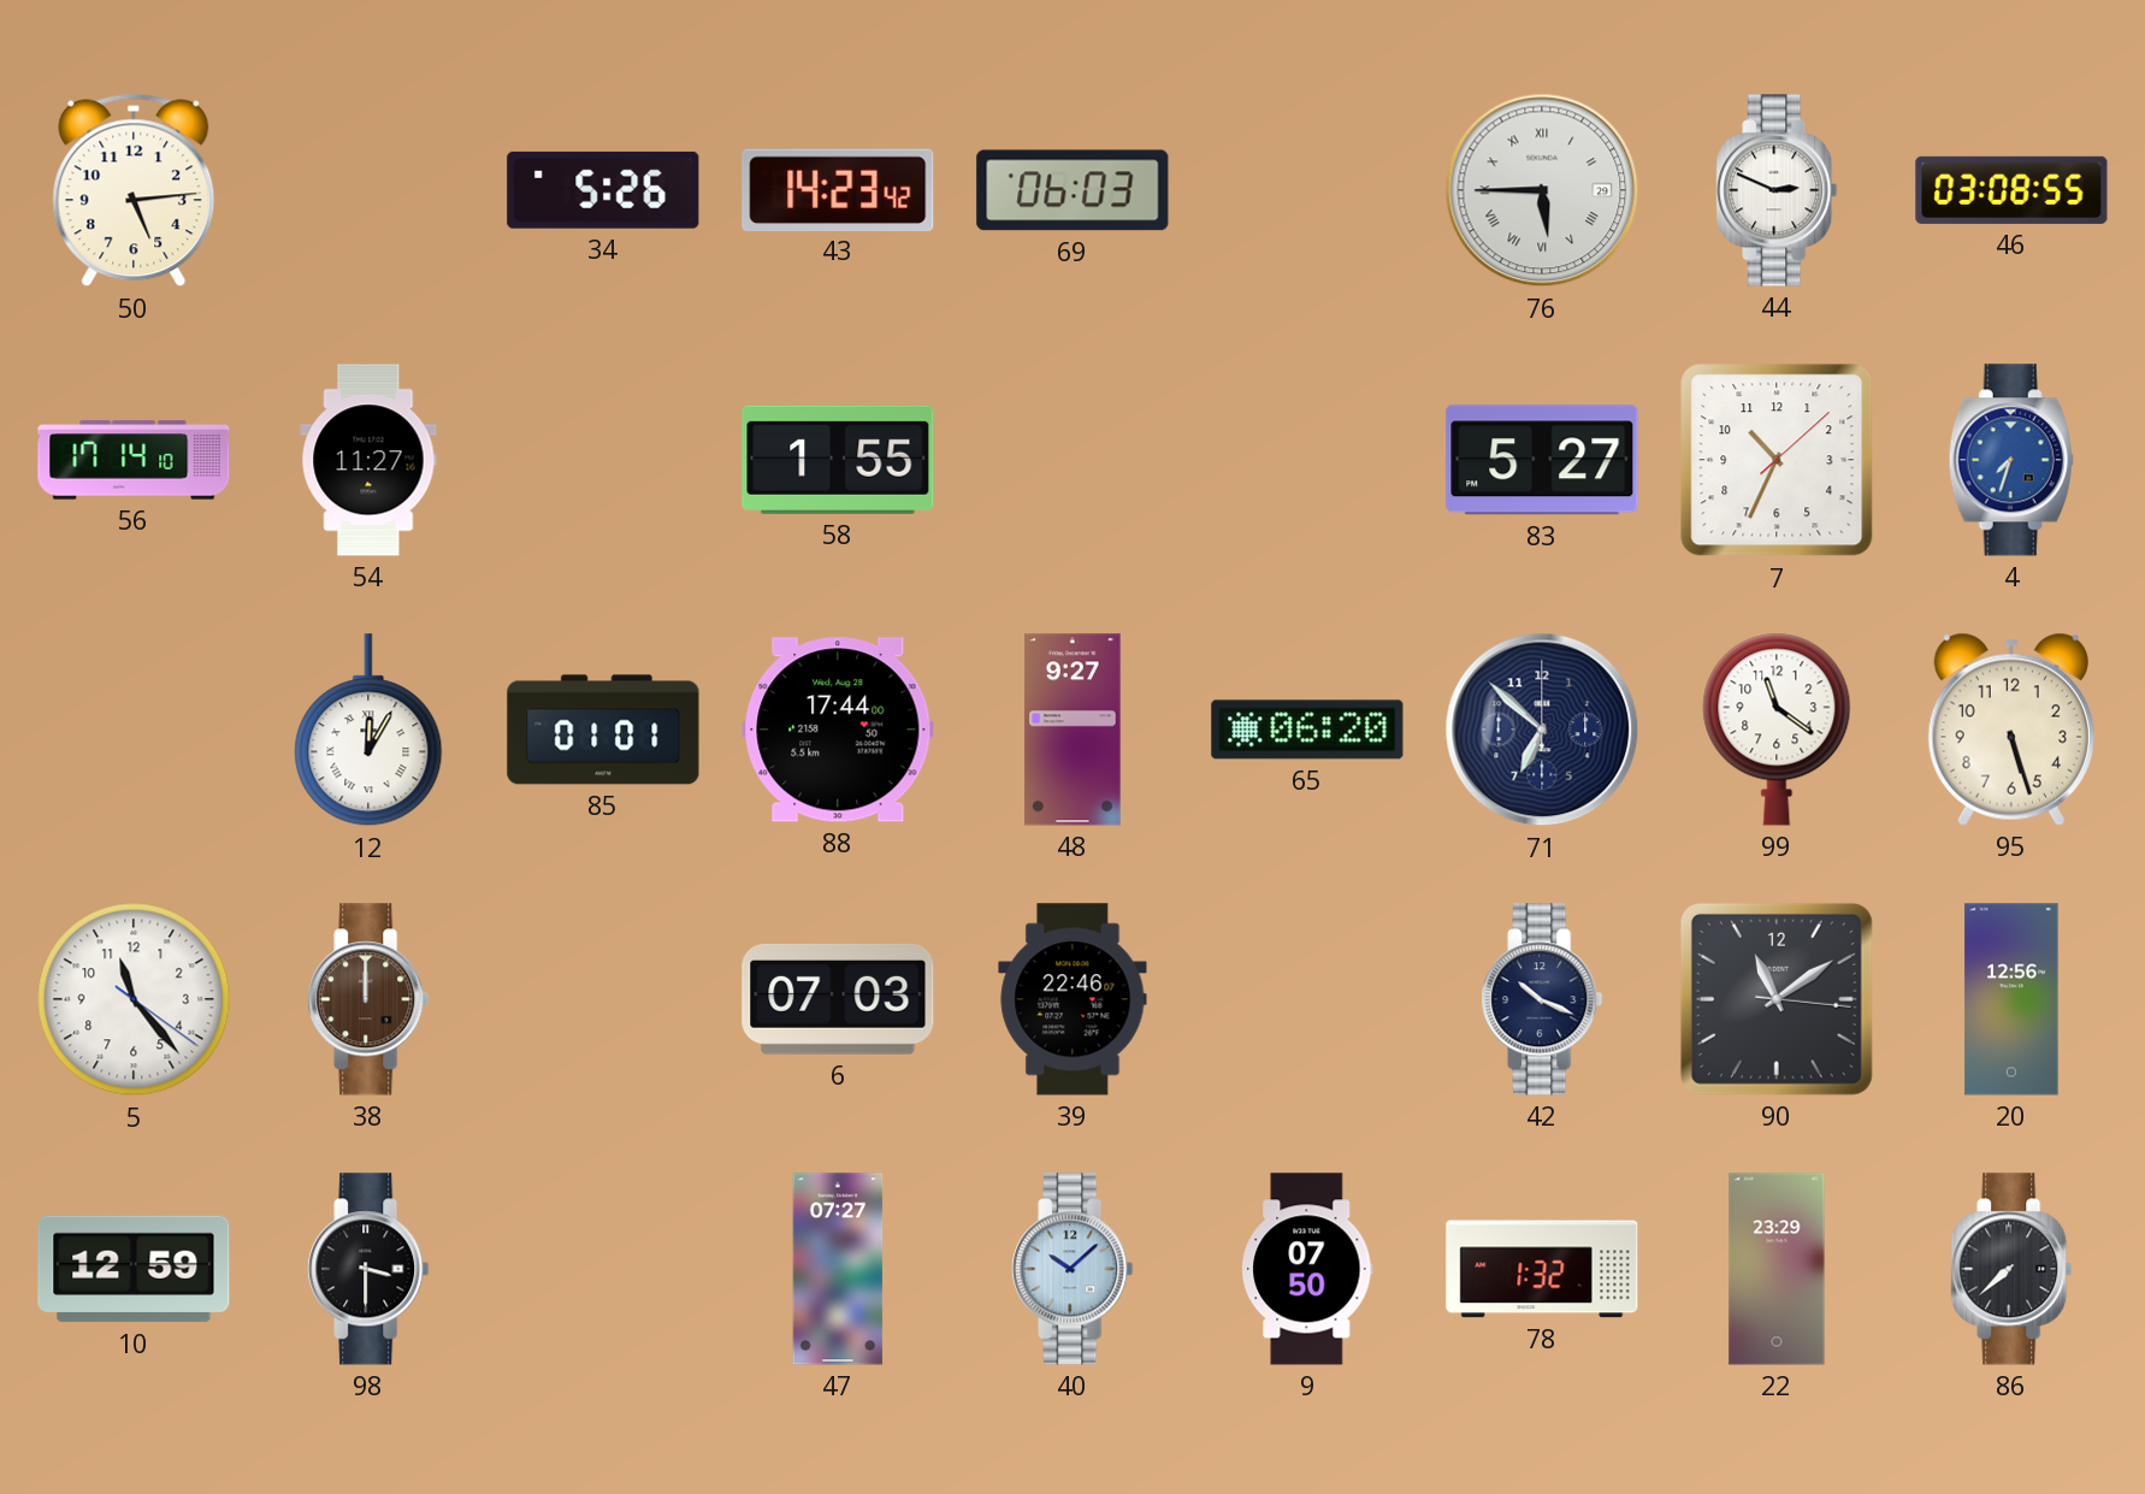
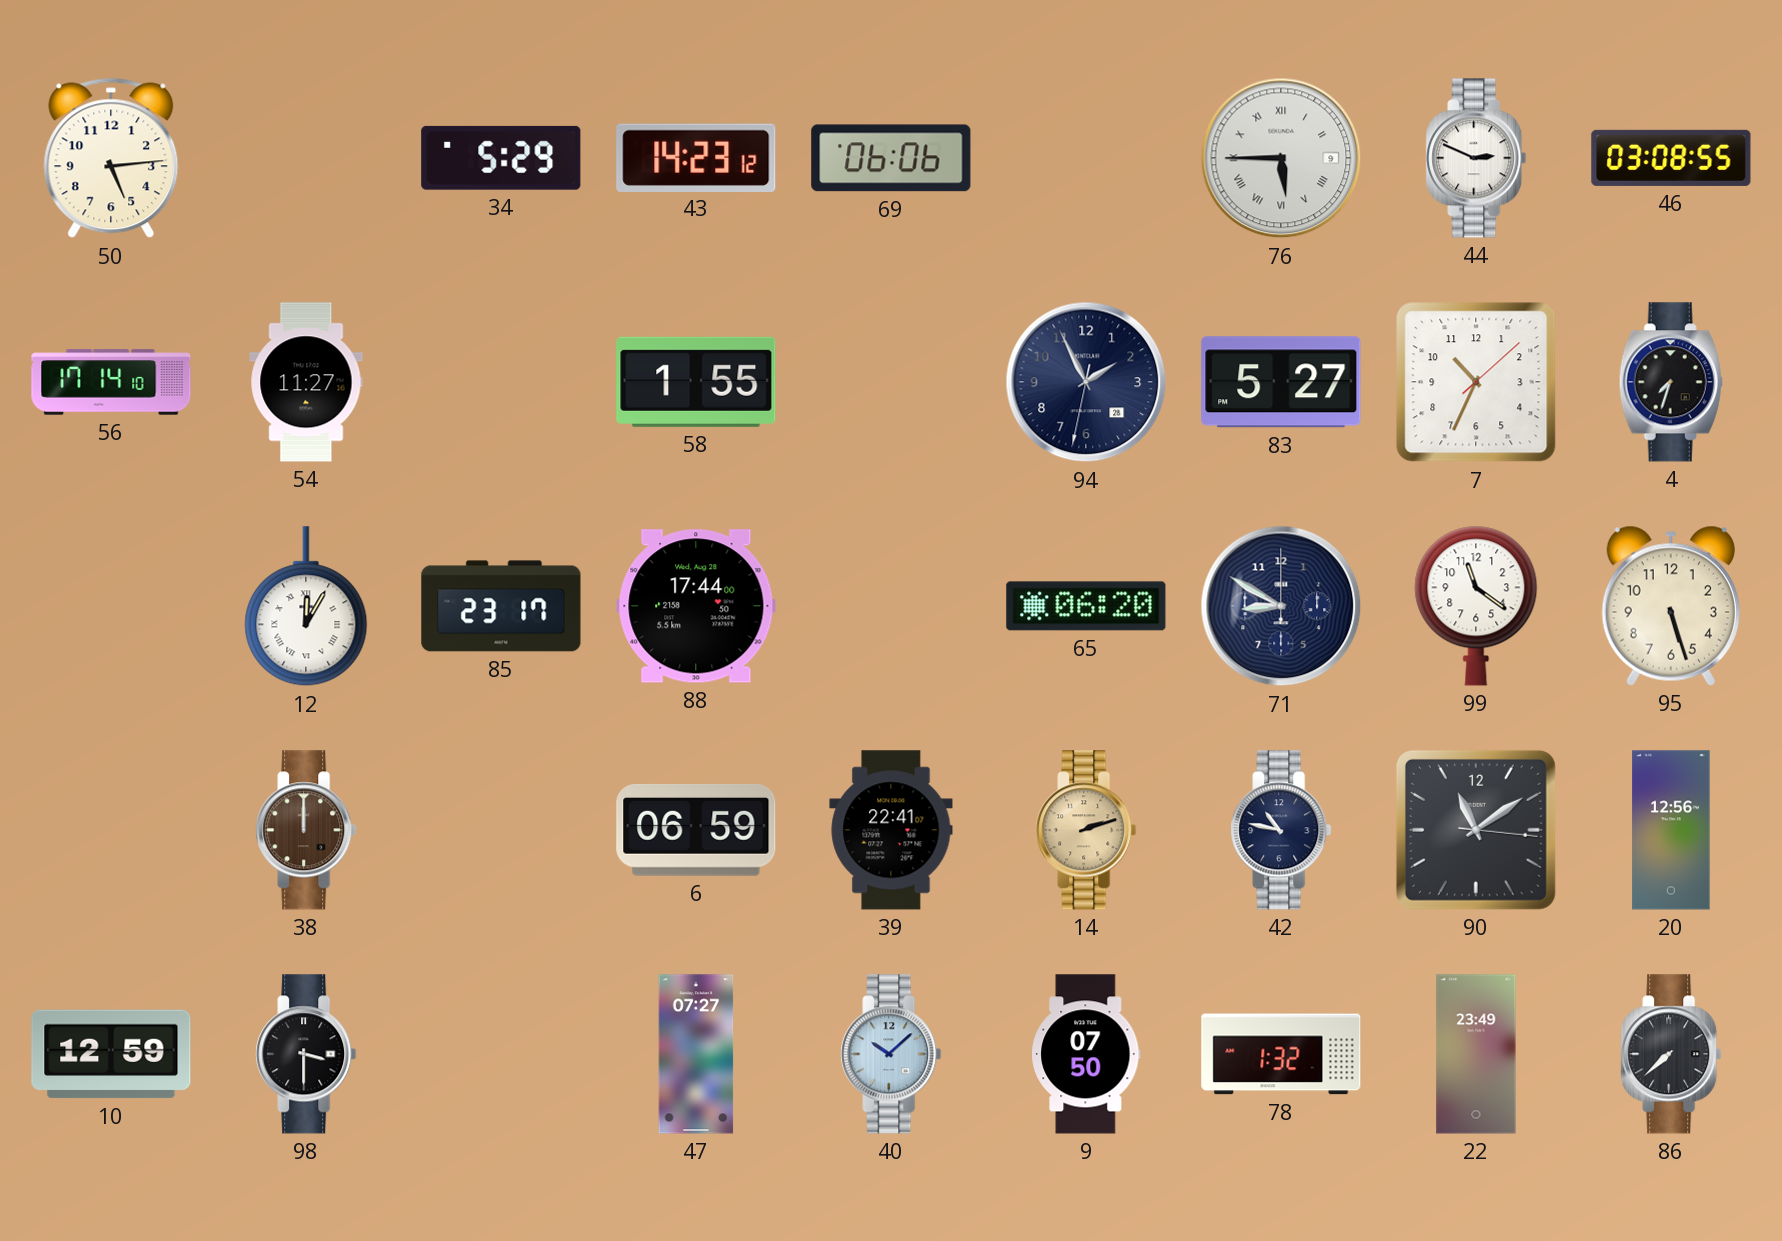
34: 5:26 -> 5:29 (501, 158)
43: 14:23:42 -> 14:23:12 (696, 157)
69: 06:03 -> 06:06 (891, 158)
76 date: 29 -> 9 (1281, 158)
94: none -> 1:55 (1086, 382)
4 dial: blue -> black (1671, 382)
85: 01:01 -> 23:17 (501, 606)
48: 9:27 -> none (1072, 730)
71: 6:52 -> 8:50 (1281, 606)
5: 11:23 -> none (134, 999)
6: 07:03 -> 06:59 (696, 831)
39: 22:46 -> 22:41 (891, 830)
14: none -> 2:12 (1086, 830)
42: 10:19 -> 10:47 (1281, 830)
22: 23:29 -> 23:49 (1476, 1054)
